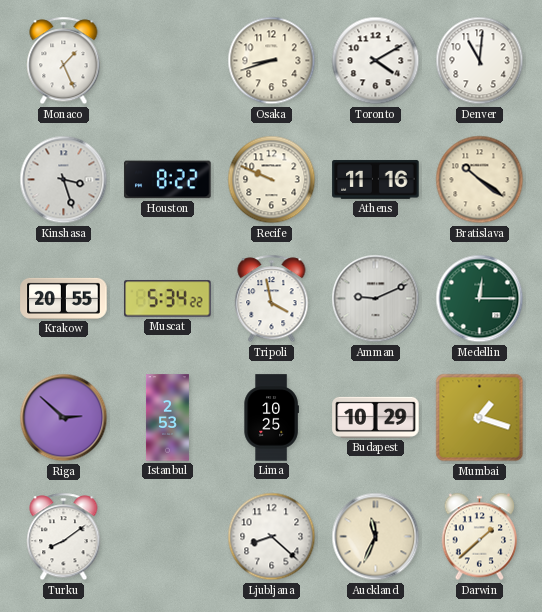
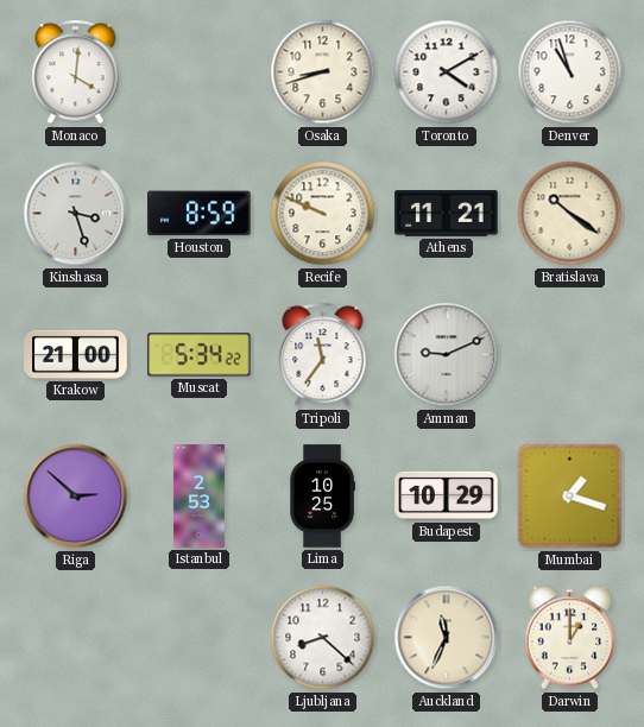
Monaco: 1:26 -> 4:01 (76, 72)
Denver: 11:01 -> 10:57 (570, 72)
Houston: 8:22 -> 8:59 (200, 214)
Athens: 11:16 -> 11:21 (447, 214)
Krakow: 20:55 -> 21:00 (76, 354)
Tripoli: 3:58 -> 11:36 (323, 355)
Medellin: 12:15 -> none (480, 299)
Turku: 8:09 -> none (64, 537)
Darwin: 1:38 -> 1:00 (570, 638)
